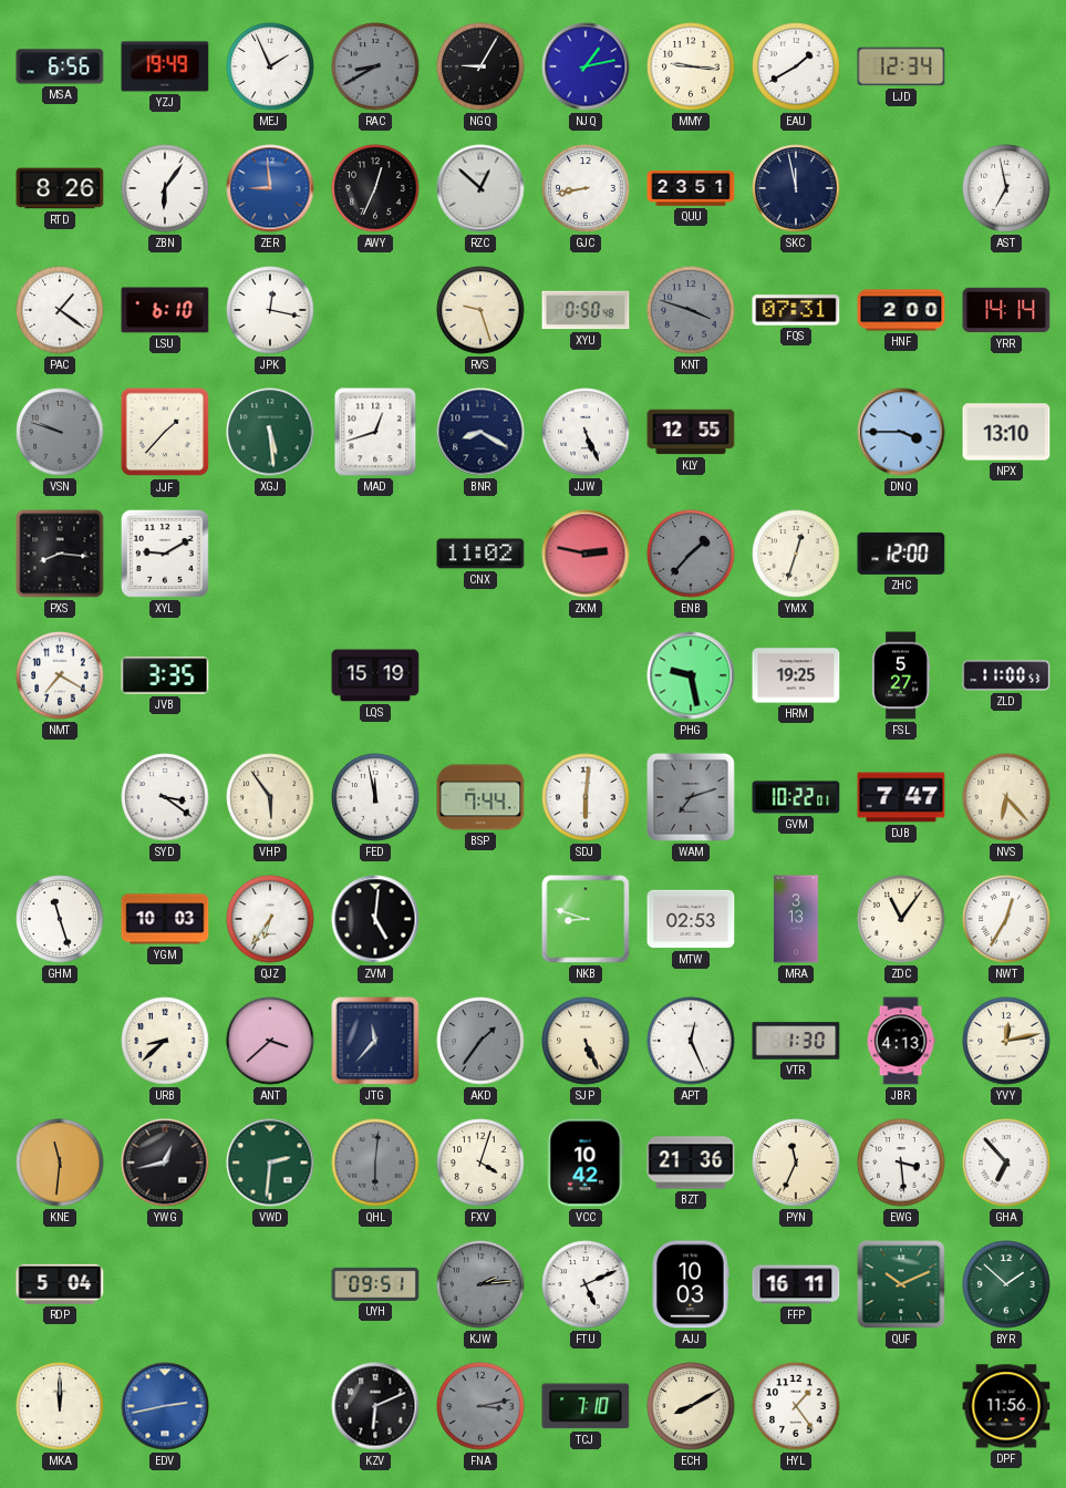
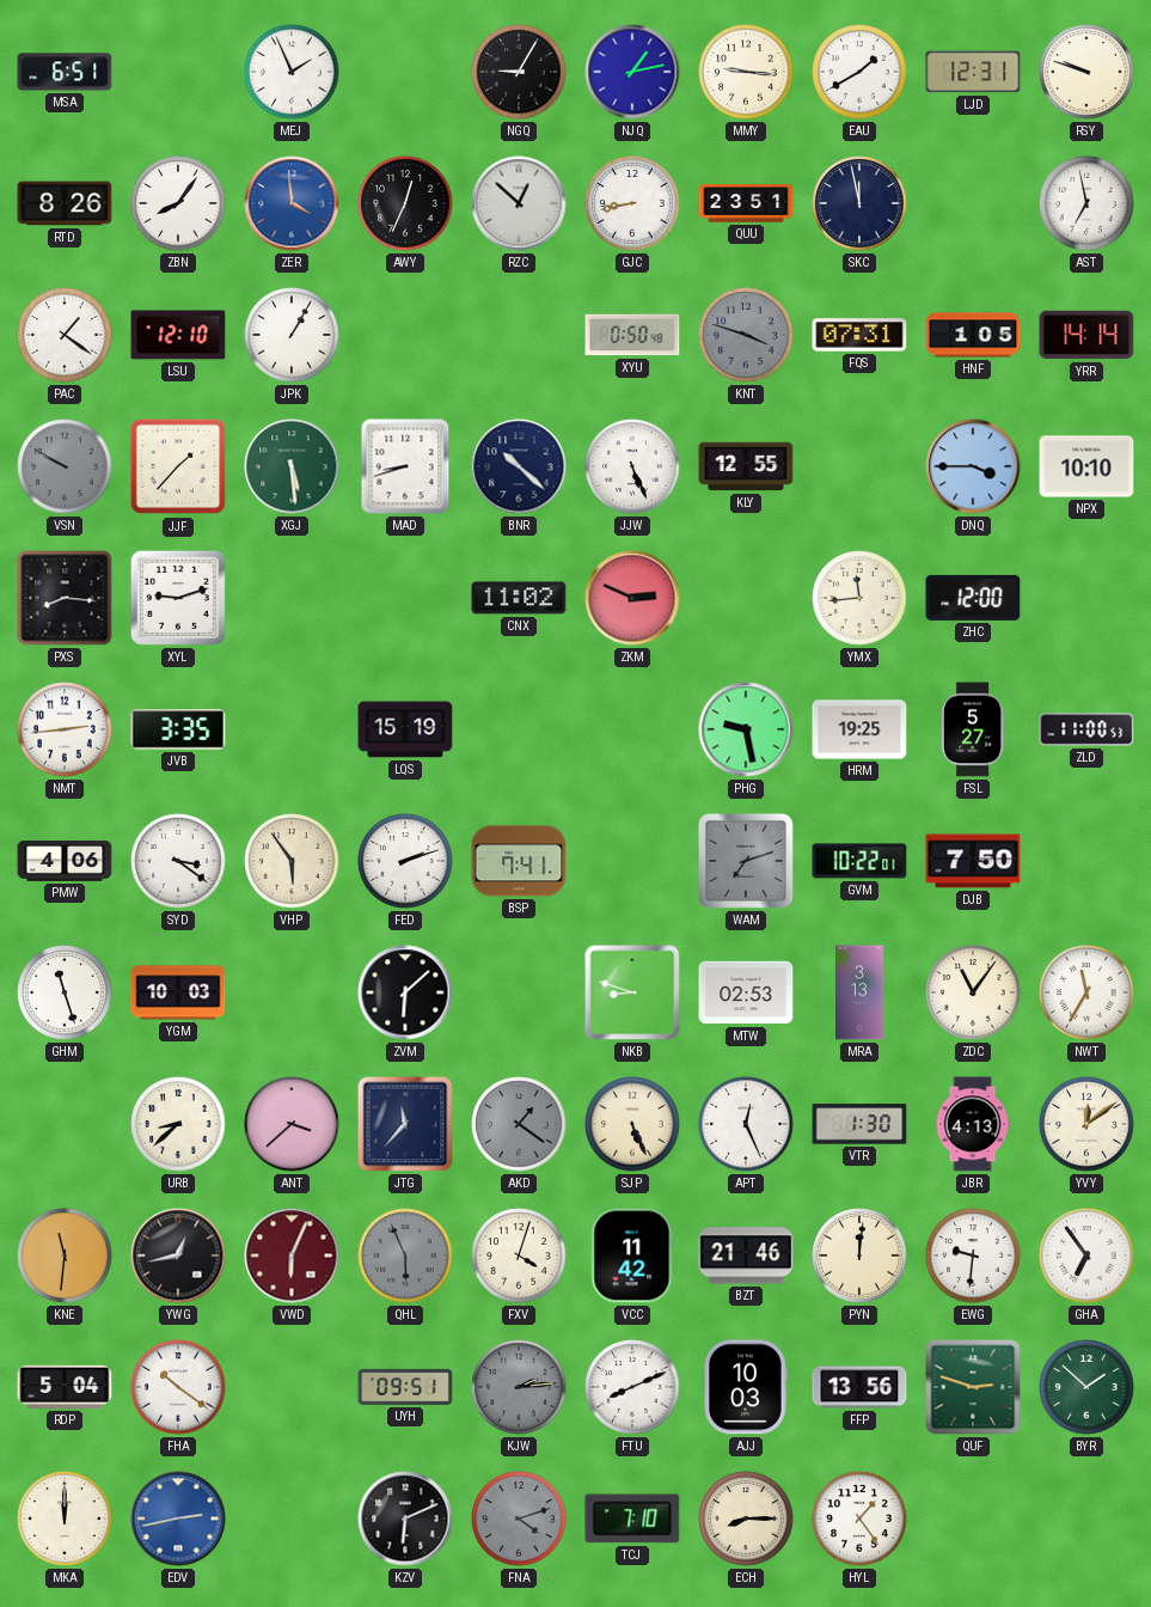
MSA: 6:56 -> 6:51 (65, 72)
YZJ: 19:49 -> none (165, 66)
RAC: 8:40 -> none (375, 66)
LJD: 12:34 -> 12:31 (973, 72)
RSY: none -> 9:48 (1086, 72)
ZBN: 6:06 -> 8:06 (178, 203)
ZER: 8:59 -> 3:59 (292, 203)
LSU: 6:10 -> 12:10 (178, 335)
JPK: 12:17 -> 1:05 (292, 335)
RVS: 9:27 -> none (480, 310)
HNF: 2:00 -> 1:05 (973, 335)
VSN: 9:48 -> 9:50 (65, 466)
MAD: 12:42 -> 8:42 (405, 466)
BNR: 8:20 -> 10:22 (519, 466)
NPX: 13:10 -> 10:10 (1086, 466)
XYL: 9:10 -> 9:12 (178, 598)
ZKM: 2:47 -> 2:49 (632, 598)
ENB: 1:37 -> none (691, 554)
YMX: 12:33 -> 11:44 (859, 598)
NMT: 7:20 -> 2:44 (65, 729)
PMW: none -> 4:06 (65, 862)
FED: 11:58 -> 2:12 (405, 861)
BSP: 7:44 -> 7:41 (519, 861)
SDJ: 6:01 -> none (586, 797)
DJB: 7:47 -> 7:50 (973, 861)
NVS: 6:23 -> none (1006, 797)
QJZ: 6:36 -> none (270, 919)
ZVM: 5:01 -> 6:08 (405, 992)
NWT: 12:35 -> 11:35 (1086, 992)
AKD: 1:36 -> 1:21 (519, 1124)
YVY: 12:13 -> 12:09 (1086, 1124)
VWD: 2:31 -> 6:04 (292, 1255)
VWD dial: green -> burgundy (292, 1255)
QHL: 6:01 -> 5:56 (405, 1255)
VCC: 10:42 -> 11:42 (632, 1255)
BZT: 21:36 -> 21:46 (746, 1255)
PYN: 11:34 -> 12:01 (859, 1255)
EWG: 3:29 -> 9:31 (973, 1255)
GHA: 6:53 -> 6:54 (1086, 1255)
FHA: none -> 10:21 (178, 1387)
FTU: 5:11 -> 8:11 (632, 1387)
FFP: 16:11 -> 13:56 (859, 1387)
QUF: 10:11 -> 2:48 (973, 1387)
FNA: 3:13 -> 4:12 (519, 1519)
ECH: 8:10 -> 8:15 (746, 1519)
DPF: 11:56 -> none (1006, 1406)
